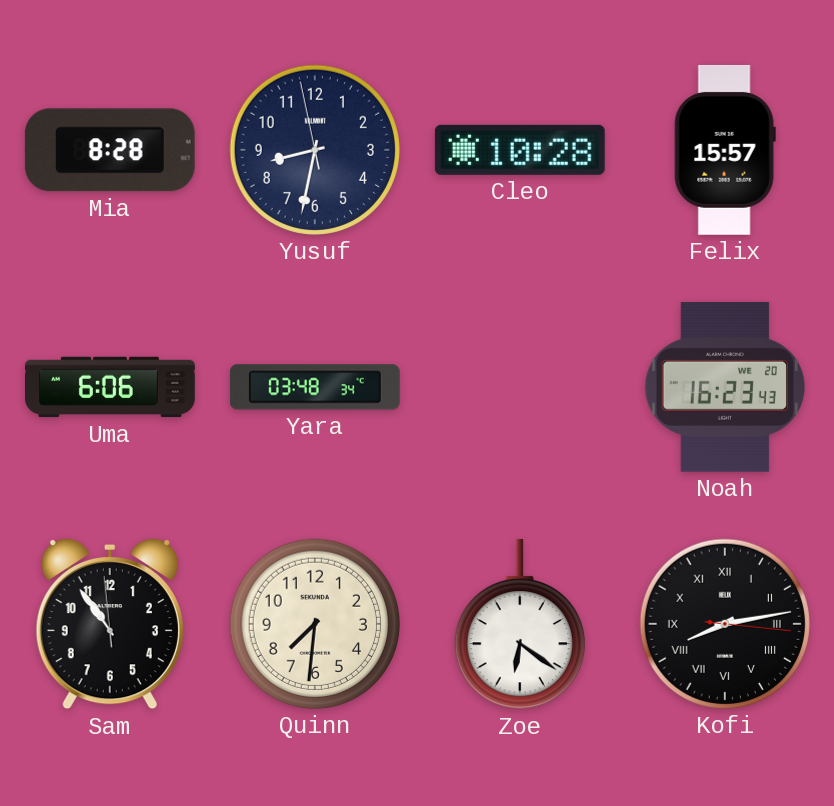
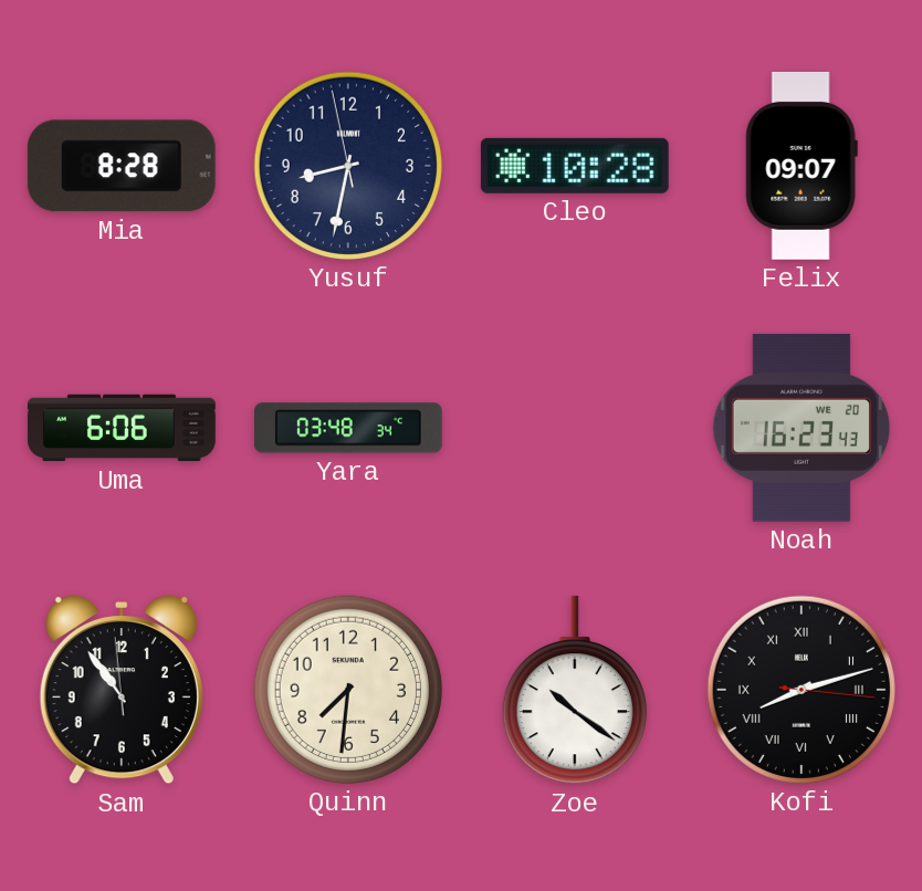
Felix: 15:57 -> 09:07 (801, 166)
Zoe: 6:21 -> 10:21 (575, 690)
Kofi: 8:13 -> 8:12 (801, 690)
